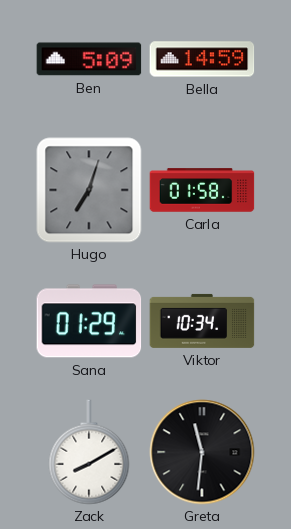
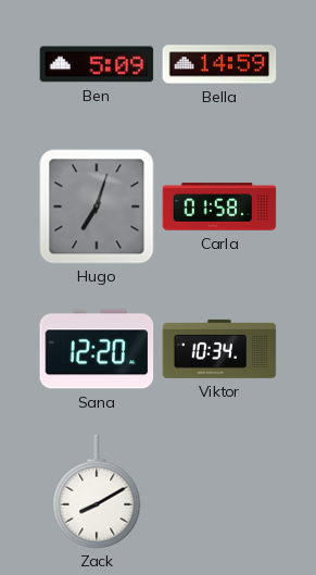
Sana: 01:29 -> 12:20 (97, 349)
Greta: 11:31 -> none (202, 452)
